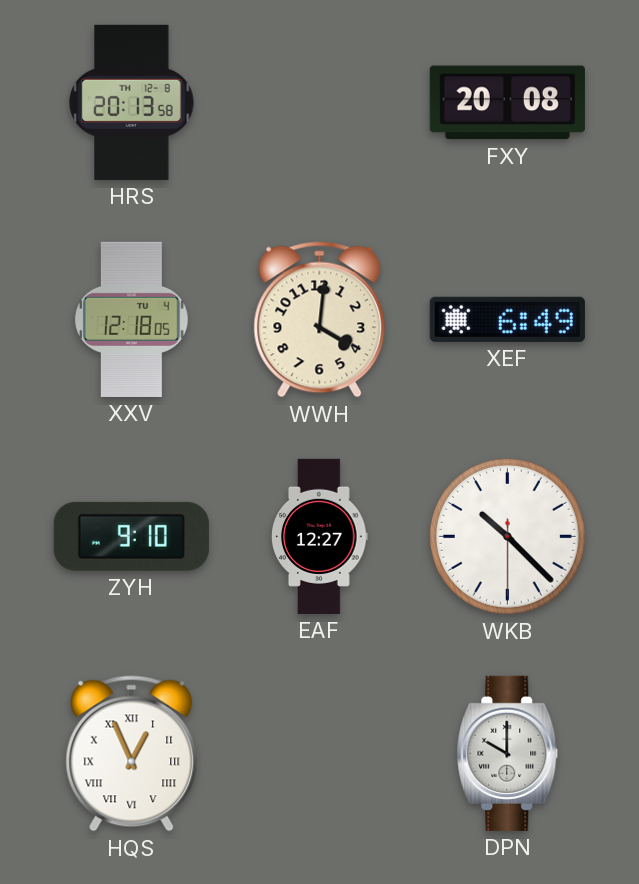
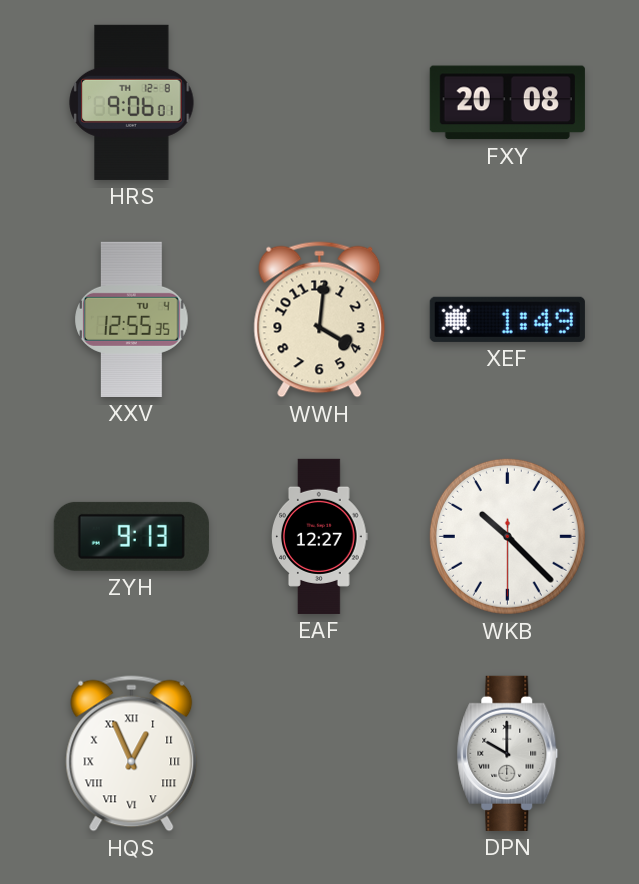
HRS: 20:13 -> 9:06 (132, 102)
XXV: 12:18 -> 12:55 (132, 319)
XEF: 6:49 -> 1:49 (507, 319)
ZYH: 9:10 -> 9:13 (131, 536)
